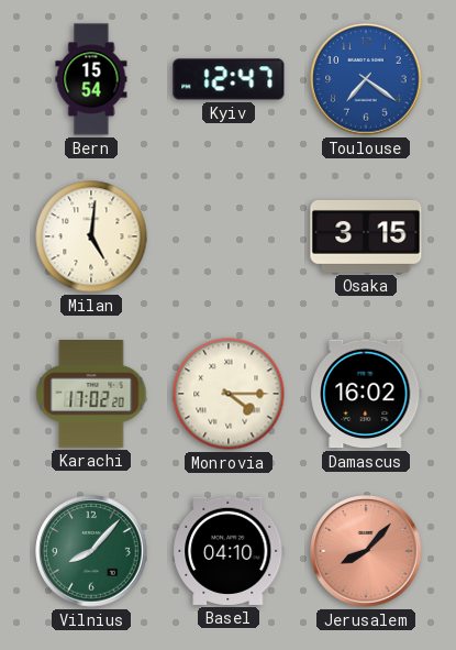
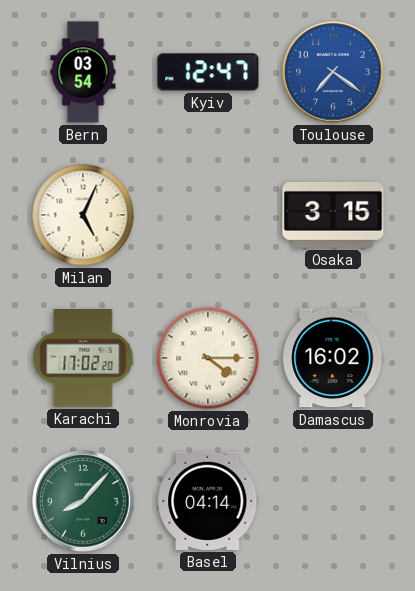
Bern: 15:54 -> 03:54 (83, 72)
Milan: 5:01 -> 5:04 (83, 215)
Basel: 04:10 -> 04:14 (208, 501)
Jerusalem: 8:07 -> none (366, 551)
